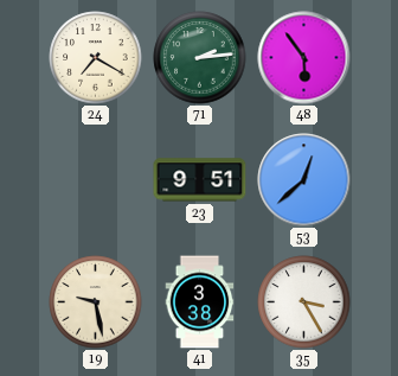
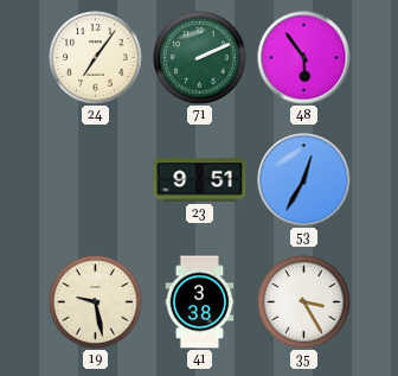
24: 7:20 -> 7:06 (96, 58)
71: 2:14 -> 2:11 (200, 58)
53: 12:38 -> 12:35 (304, 180)
